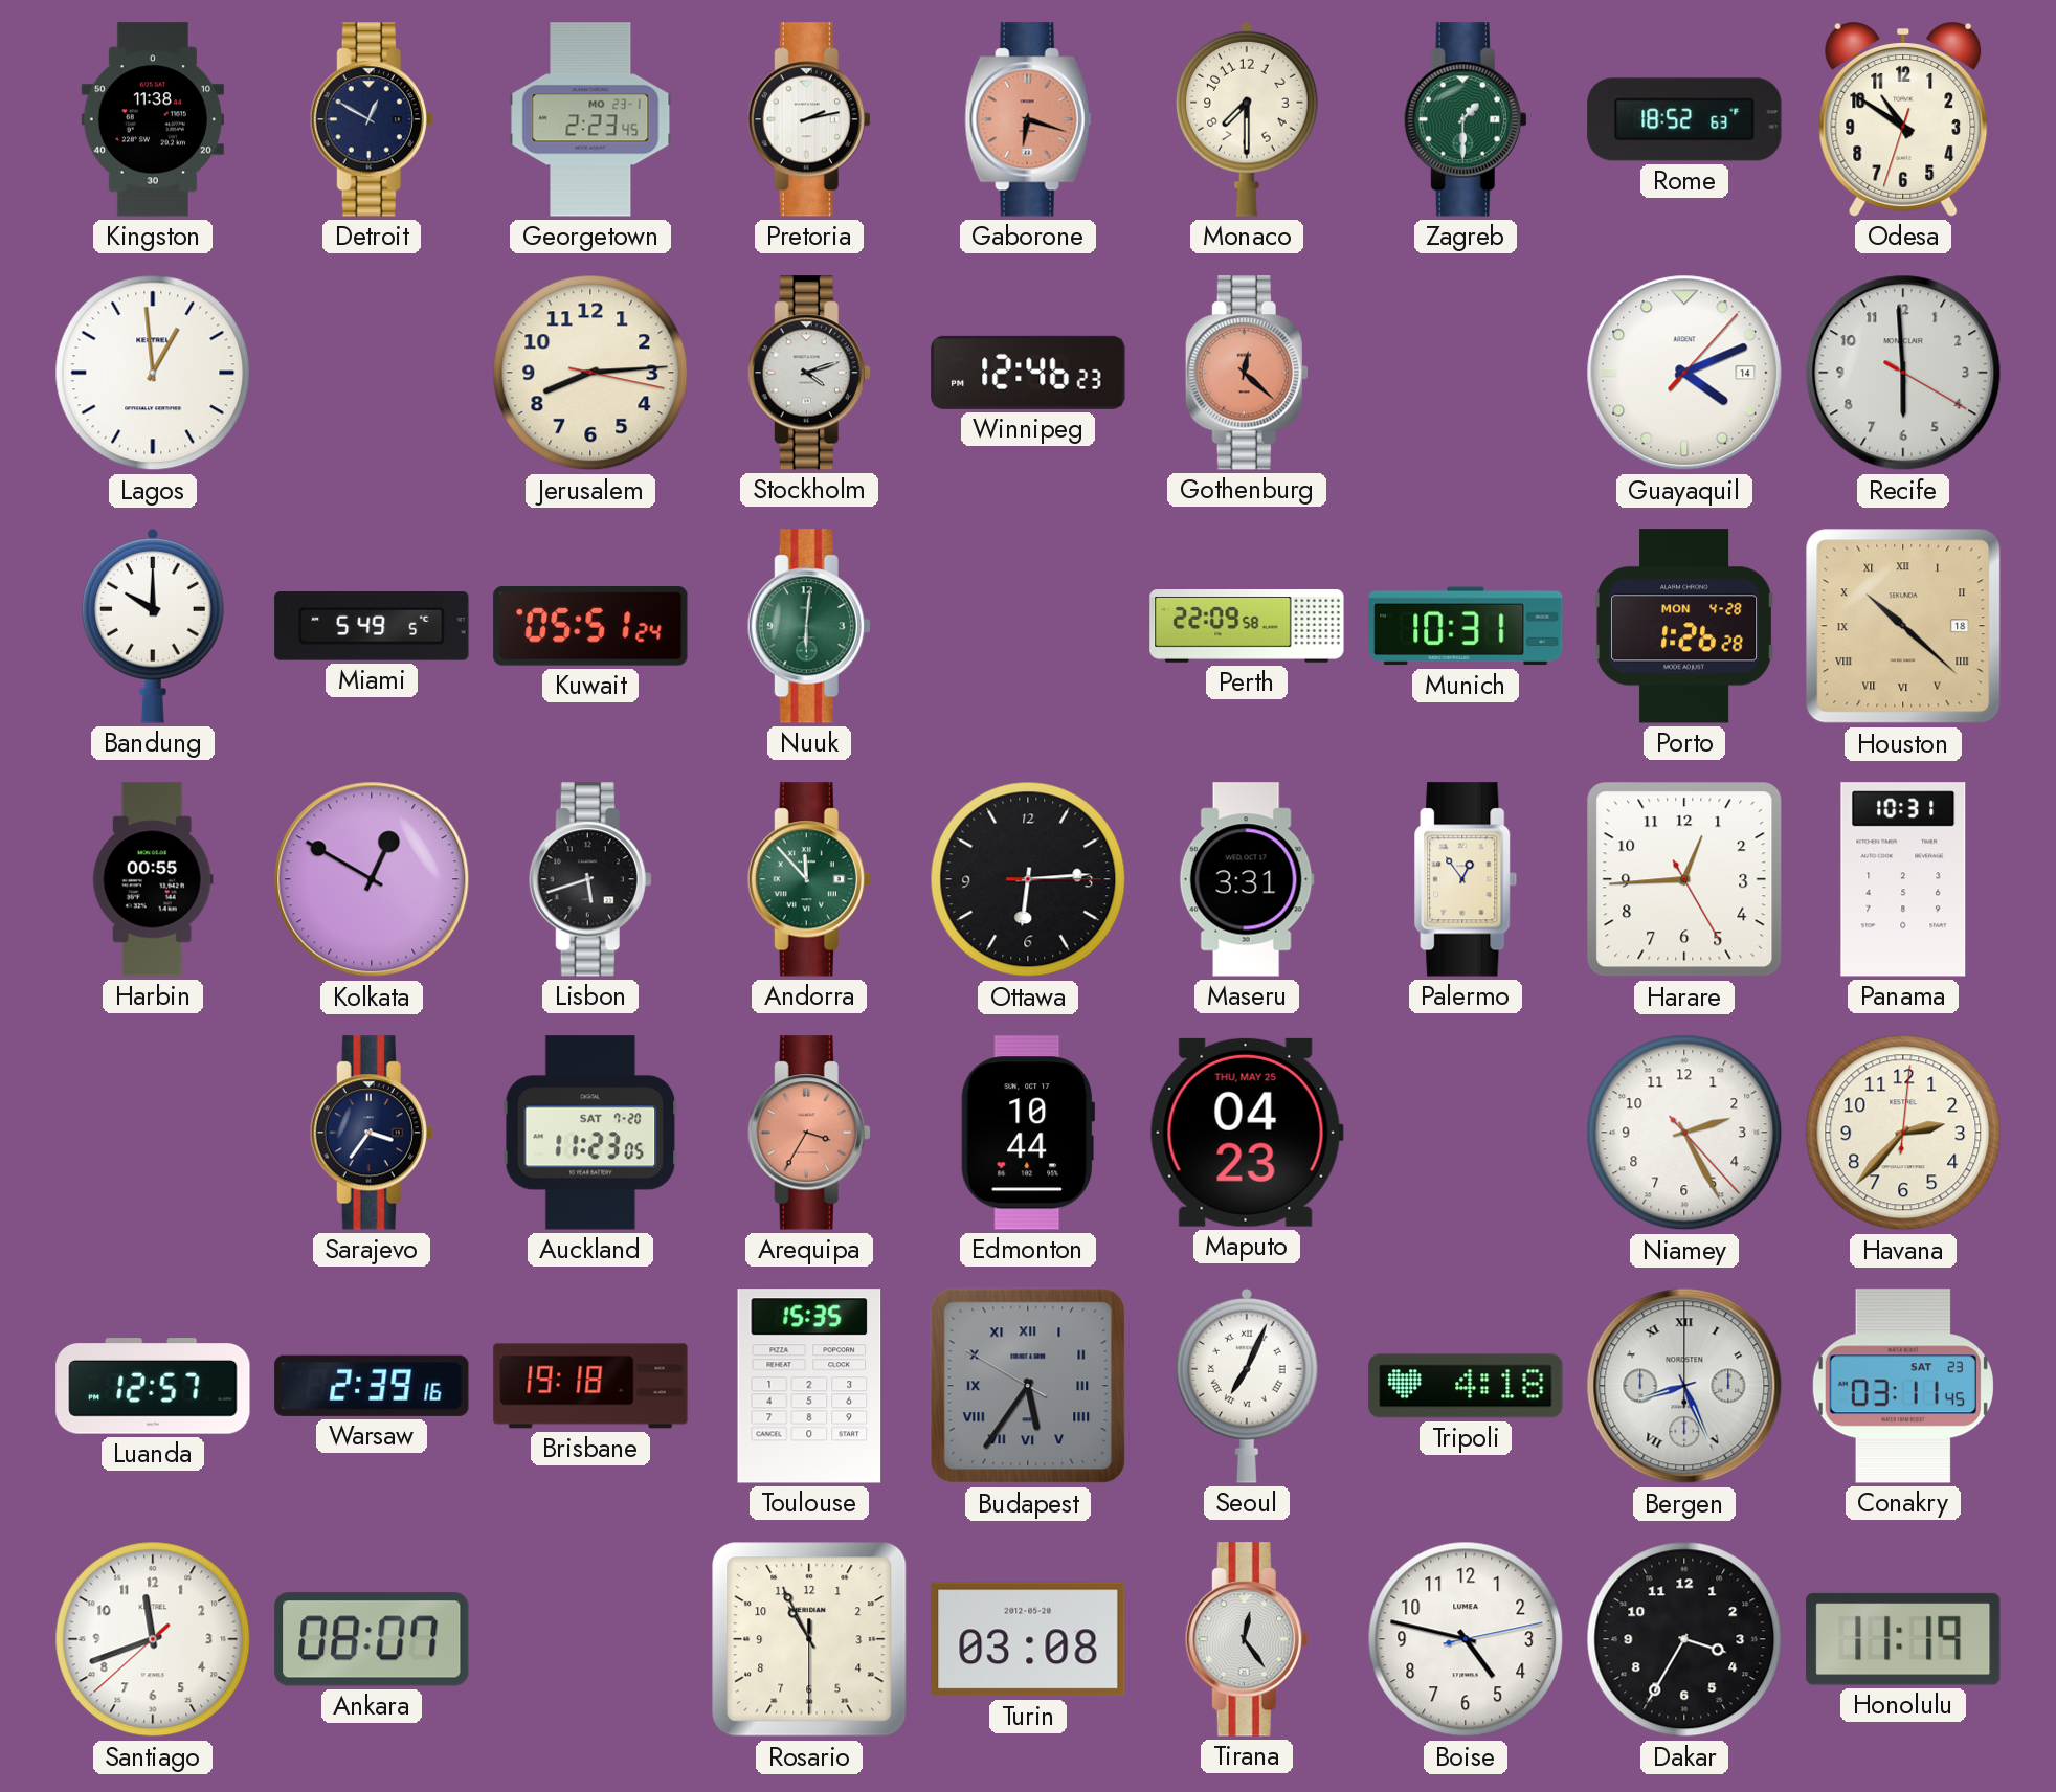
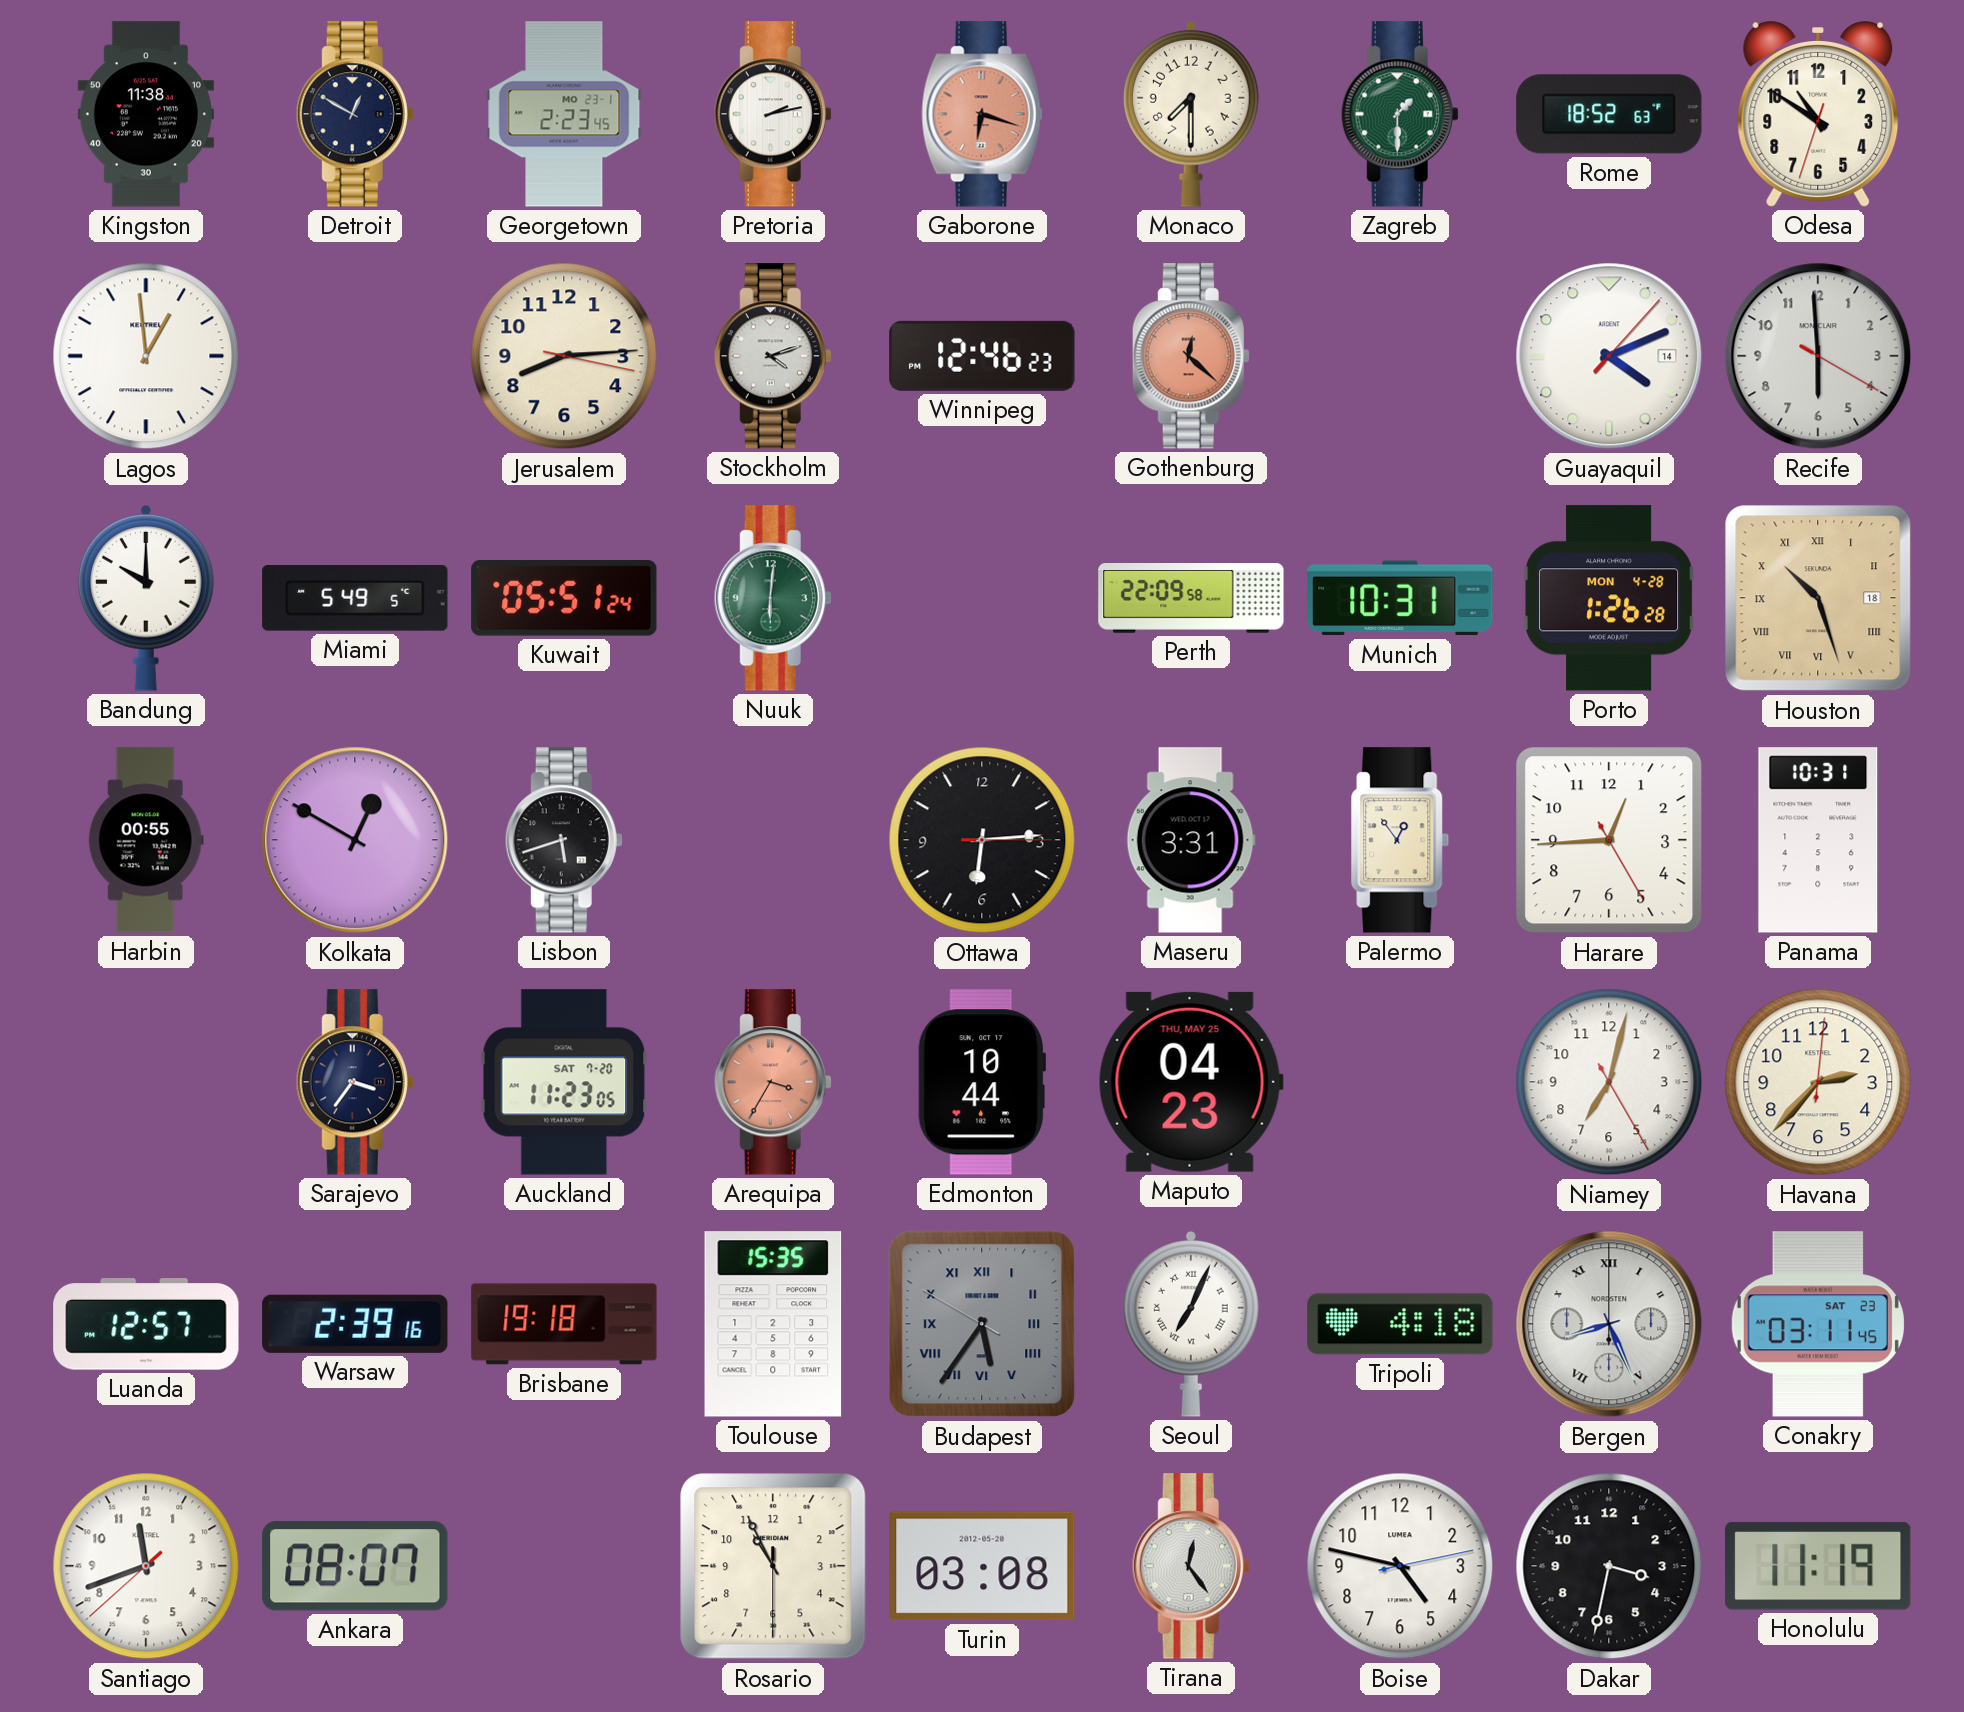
Houston: 10:22 -> 10:27 (1818, 598)
Andorra: 11:53 -> none (809, 879)
Niamey: 2:25 -> 7:02 (1609, 1082)
Dakar: 3:35 -> 3:32 (1609, 1566)
